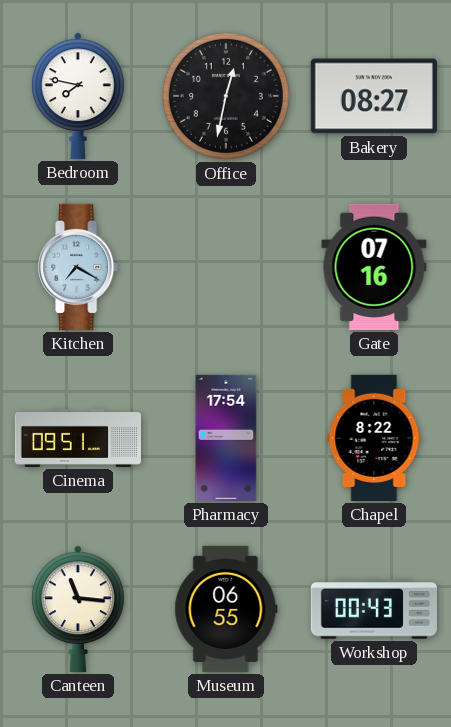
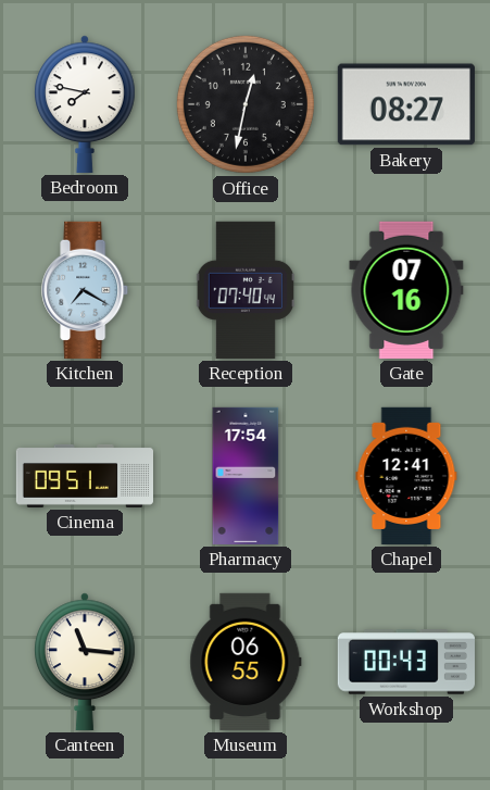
Reception: none -> 07:40 (244, 290)
Chapel: 8:22 -> 12:41 (406, 476)
